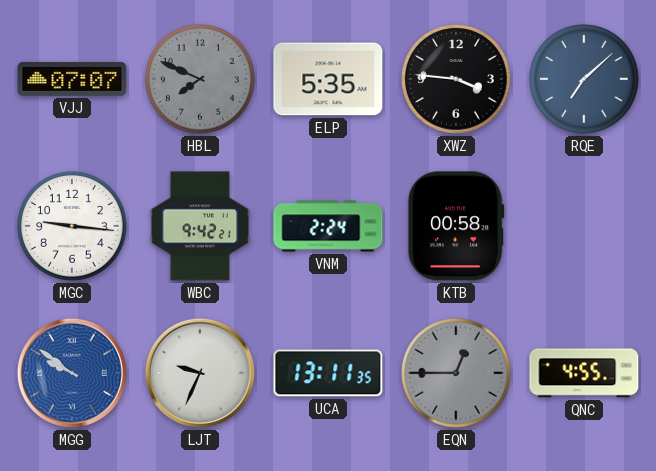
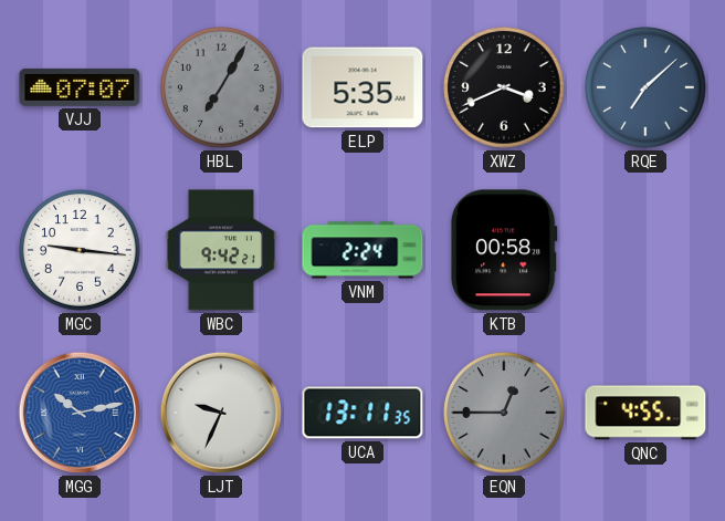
HBL: 7:49 -> 7:05 (221, 87)
XWZ: 3:46 -> 3:41 (504, 87)
MGG: 9:51 -> 10:13 (80, 413)
